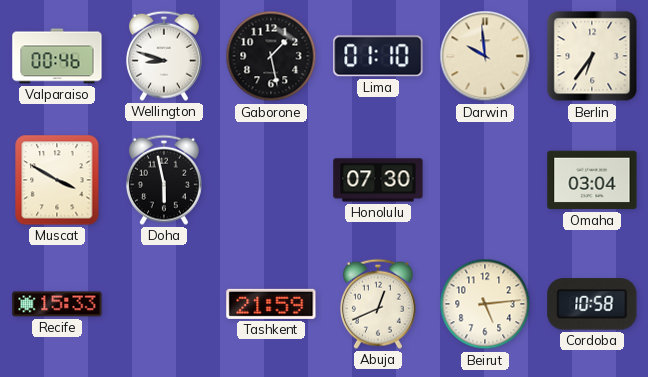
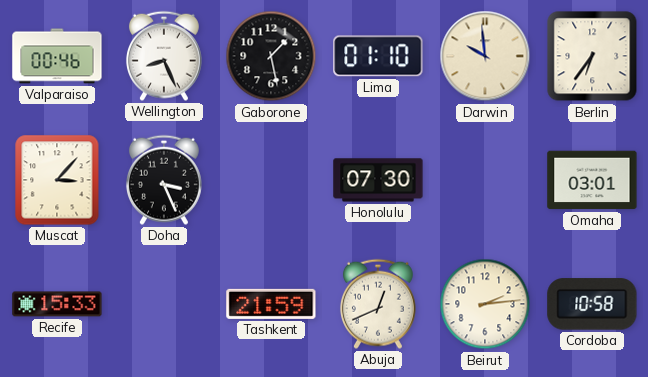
Wellington: 8:48 -> 8:26 (164, 56)
Muscat: 3:50 -> 3:07 (57, 180)
Doha: 5:58 -> 3:26 (164, 180)
Omaha: 03:04 -> 03:01 (592, 180)
Beirut: 5:14 -> 2:14 (485, 304)
